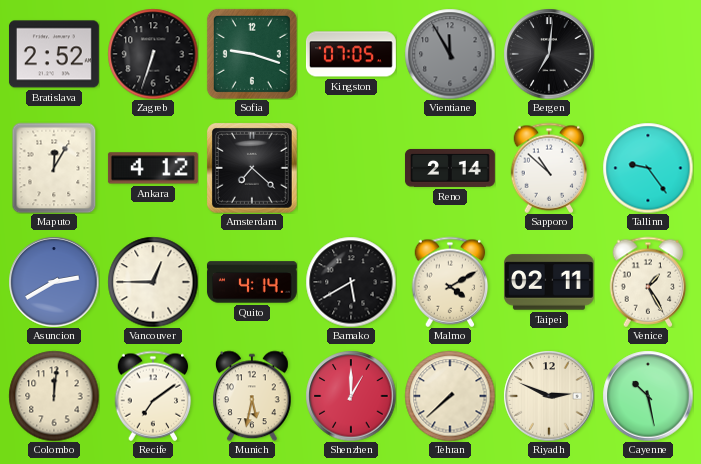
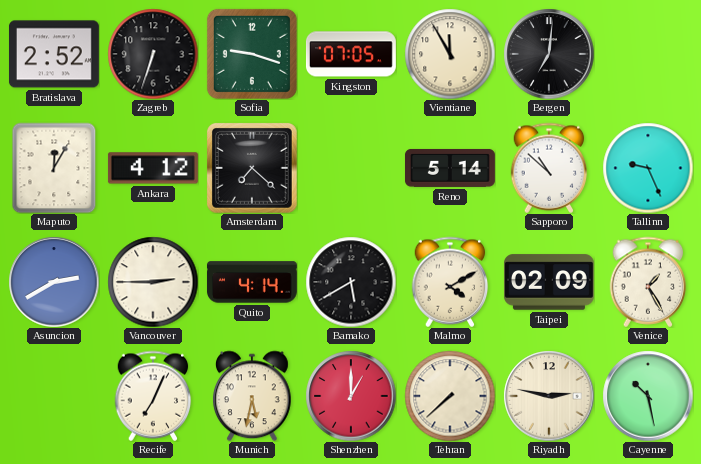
Vientiane dial: grey -> cream (450, 54)
Reno: 2:14 -> 5:14 (450, 168)
Tallinn: 9:24 -> 9:26 (648, 168)
Vancouver: 12:45 -> 2:45 (153, 282)
Taipei: 02:11 -> 02:09 (549, 282)
Colombo: 12:01 -> none (54, 396)
Recife: 7:09 -> 7:04 (153, 396)
Riyadh: 2:49 -> 2:47 (549, 396)
